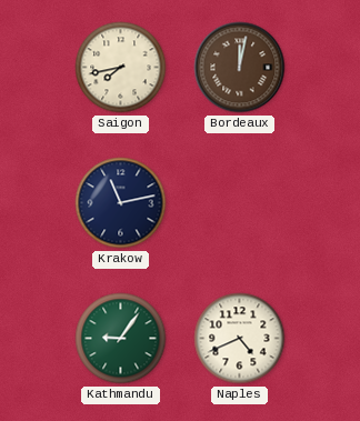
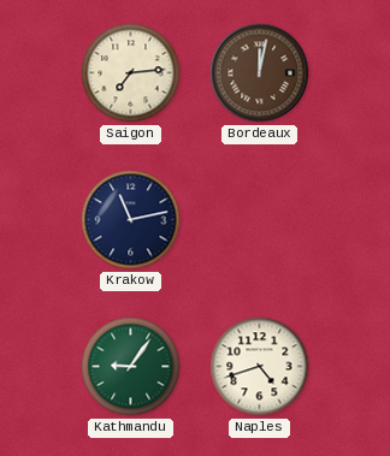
Saigon: 7:43 -> 7:14 (131, 73)
Naples: 4:41 -> 4:42 (260, 367)
